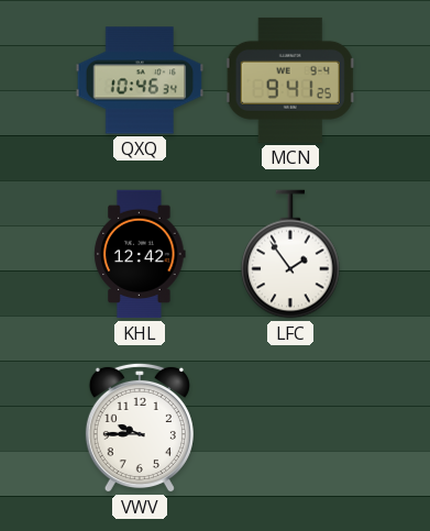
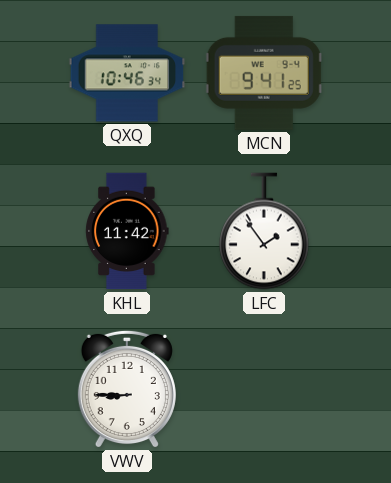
KHL: 12:42 -> 11:42 (127, 231)
VWV: 9:45 -> 8:45 (127, 389)
